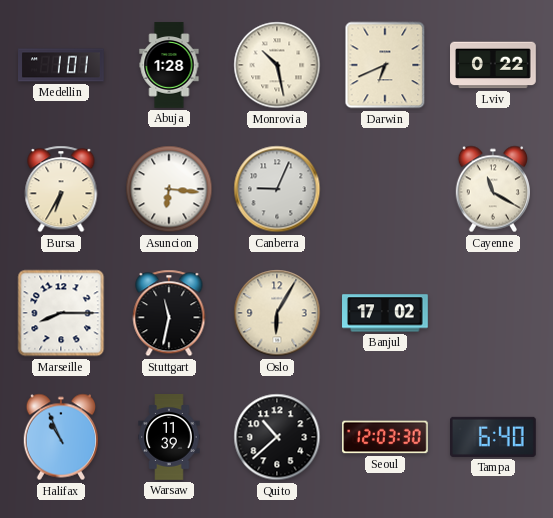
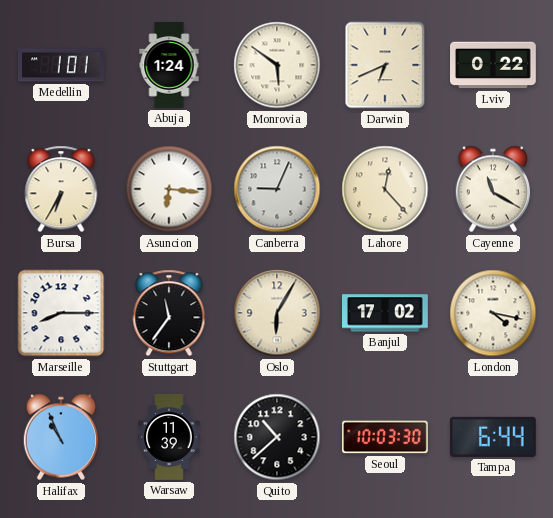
Abuja: 1:28 -> 1:24 (169, 65)
Monrovia: 10:28 -> 5:51 (277, 65)
Lahore: none -> 12:23 (385, 189)
Stuttgart: 11:32 -> 11:36 (169, 313)
London: none -> 4:17 (493, 313)
Seoul: 12:03 -> 10:03 (386, 437)
Tampa: 6:40 -> 6:44 (494, 437)
